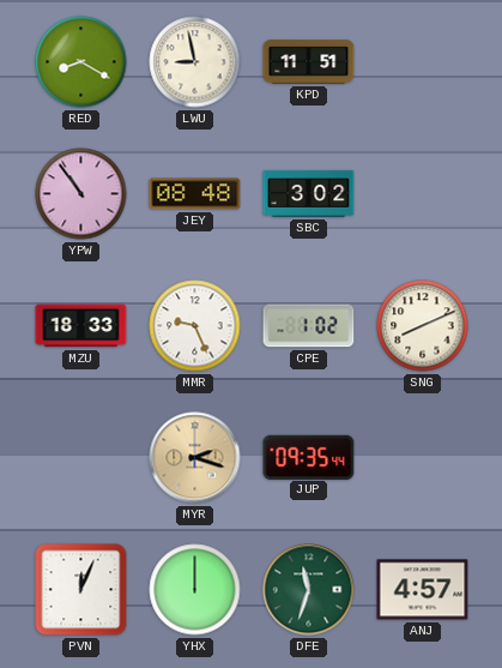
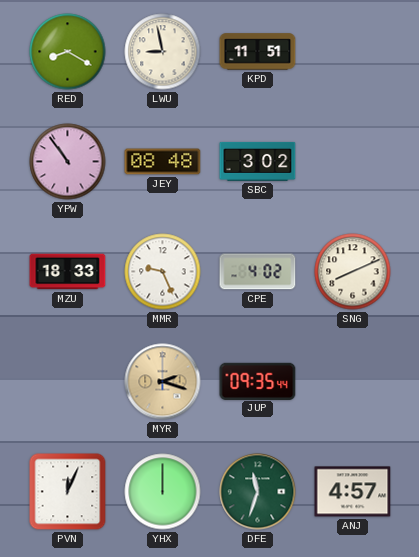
CPE: 1:02 -> 4:02 (258, 272)
